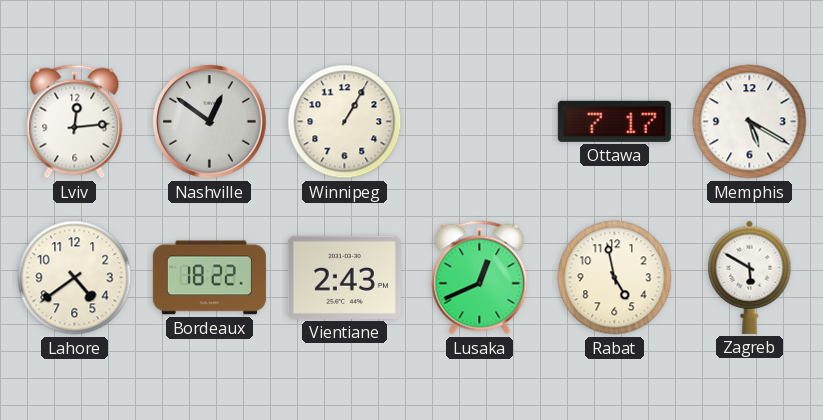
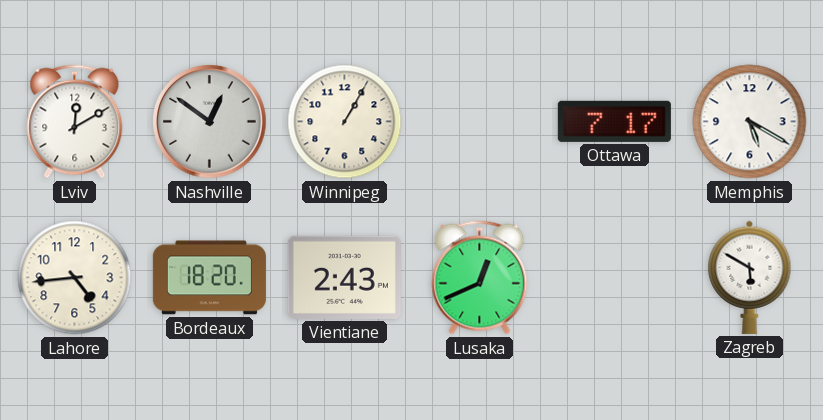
Lviv: 12:14 -> 12:10 (75, 122)
Lahore: 4:39 -> 4:44 (75, 278)
Bordeaux: 18:22 -> 18:20 (209, 278)
Rabat: 4:58 -> none (615, 278)
